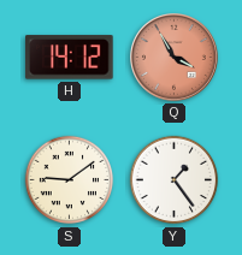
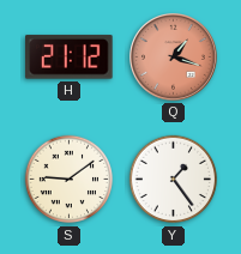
H: 14:12 -> 21:12 (70, 58)
Q: 3:55 -> 1:18 (174, 58)
